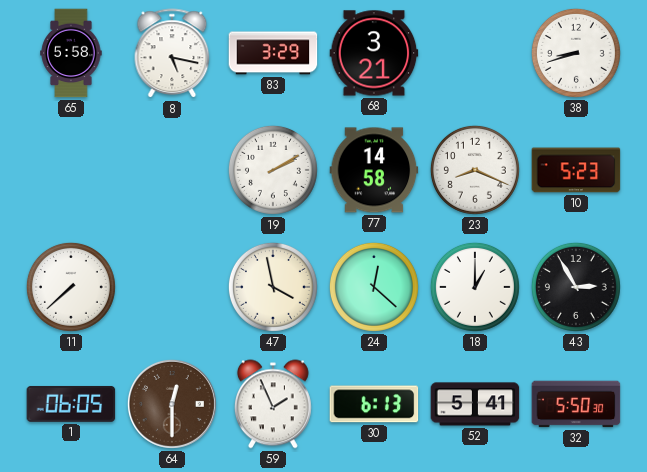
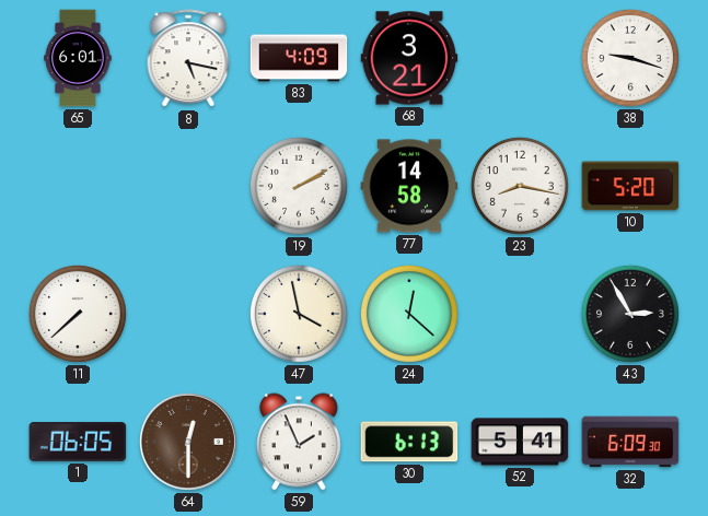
65: 5:58 -> 6:01 (78, 58)
83: 3:29 -> 4:09 (299, 58)
38: 8:42 -> 9:18 (630, 58)
23: 8:19 -> 8:17 (520, 186)
10: 5:23 -> 5:20 (630, 186)
18: 1:00 -> none (475, 287)
32: 5:50 -> 6:09 (630, 442)
